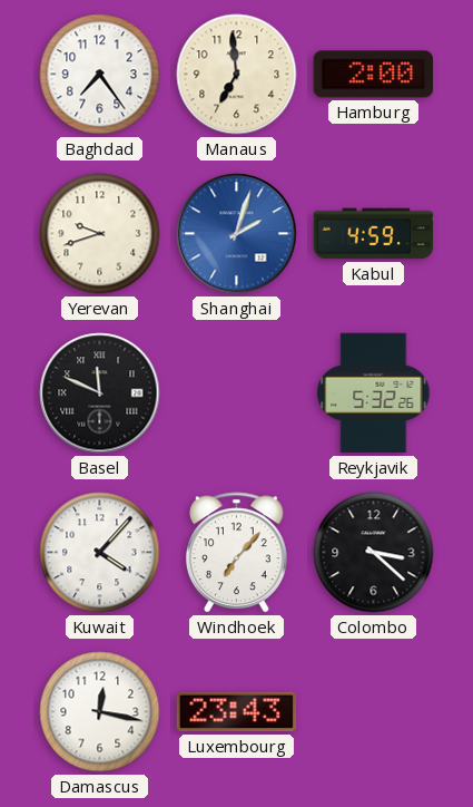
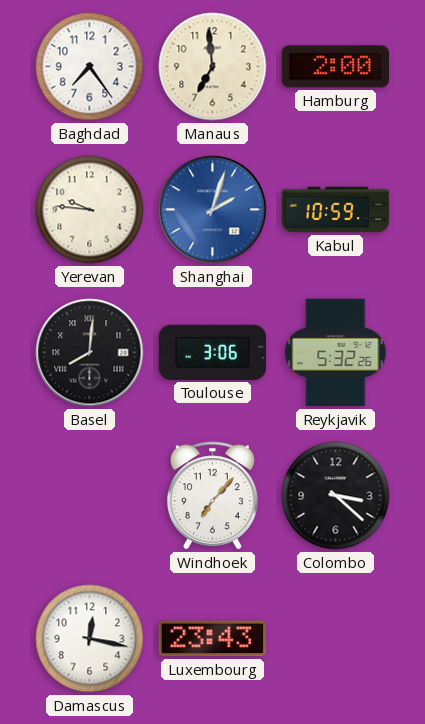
Yerevan: 9:42 -> 9:46 (90, 210)
Kabul: 4:59 -> 10:59 (336, 210)
Basel: 11:49 -> 8:01 (90, 353)
Toulouse: none -> 3:06 (213, 352)
Kuwait: 4:07 -> none (100, 553)
